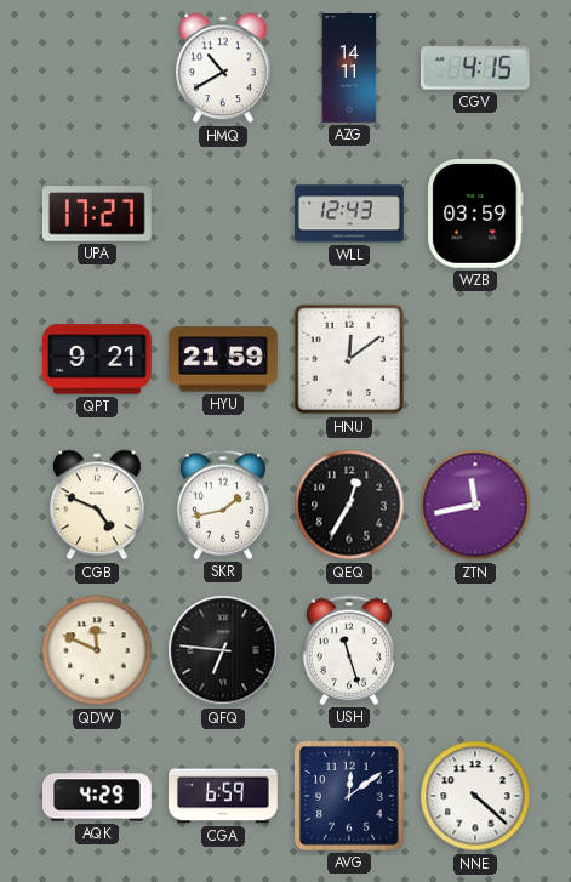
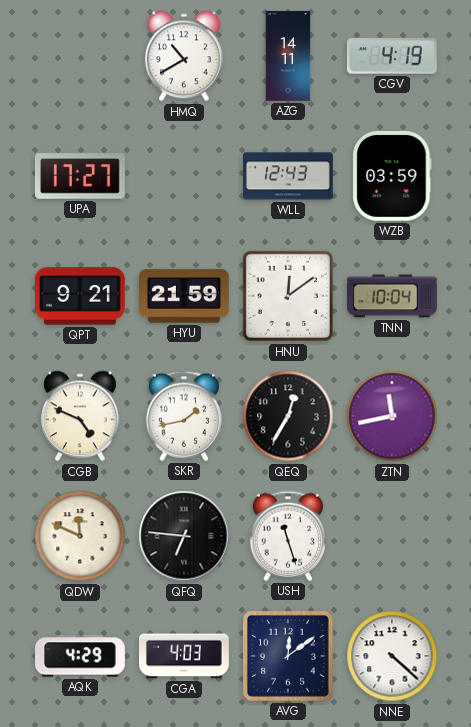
CGV: 4:15 -> 4:19 (393, 56)
TNN: none -> 10:04 (393, 296)
CGA: 6:59 -> 4:03 (185, 656)
